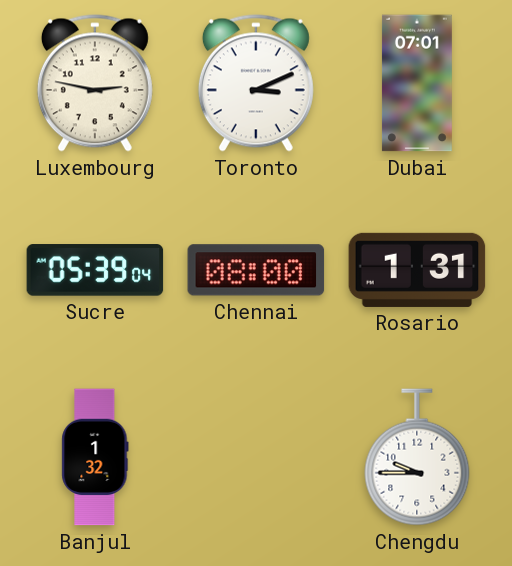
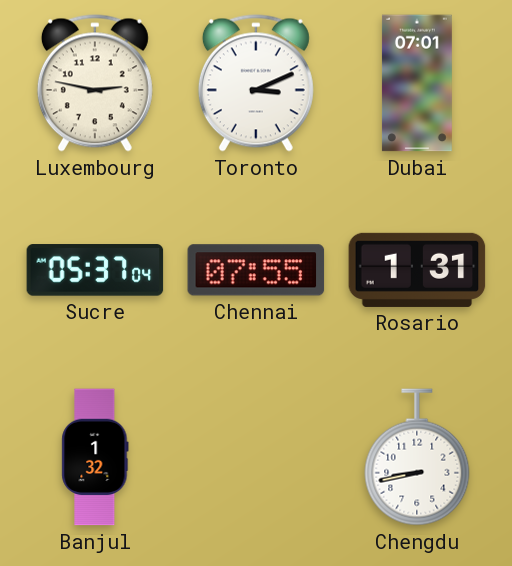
Sucre: 05:39 -> 05:37 (95, 270)
Chennai: 08:00 -> 07:55 (256, 270)
Chengdu: 9:45 -> 8:43 (417, 457)
